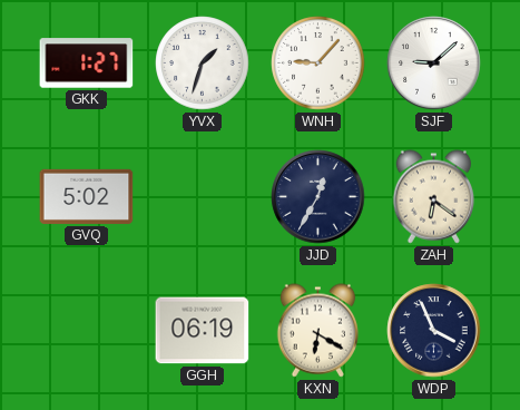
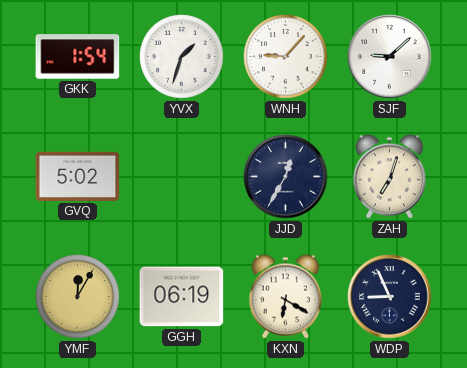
GKK: 1:27 -> 1:54 (78, 57)
ZAH: 6:21 -> 7:03 (390, 177)
YMF: none -> 12:05 (78, 297)
WDP: 3:56 -> 8:56 (390, 297)
